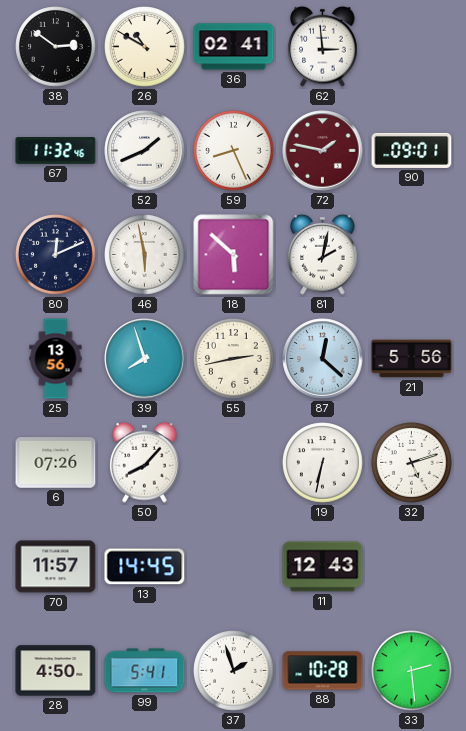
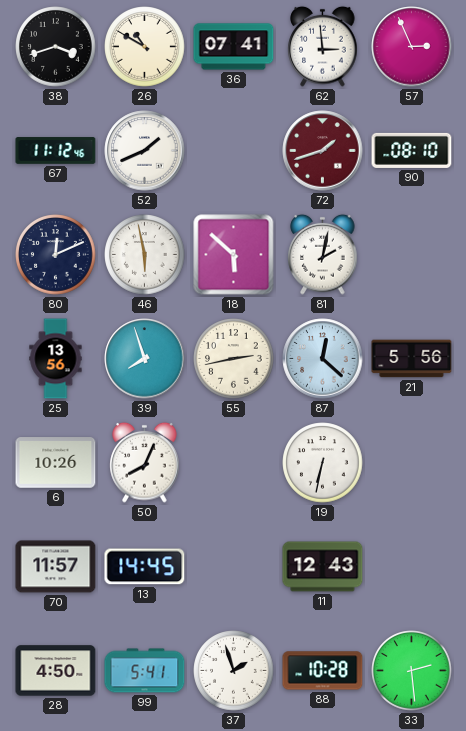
38: 2:51 -> 3:42 (56, 47)
36: 02:41 -> 07:41 (234, 47)
57: none -> 2:56 (412, 47)
67: 11:32 -> 11:12 (56, 151)
59: 8:26 -> none (234, 151)
72: 1:47 -> 1:42 (323, 151)
90: 09:01 -> 08:10 (412, 150)
6: 07:26 -> 10:26 (56, 463)
50: 8:07 -> 8:04 (145, 462)
32: 5:12 -> none (412, 463)
